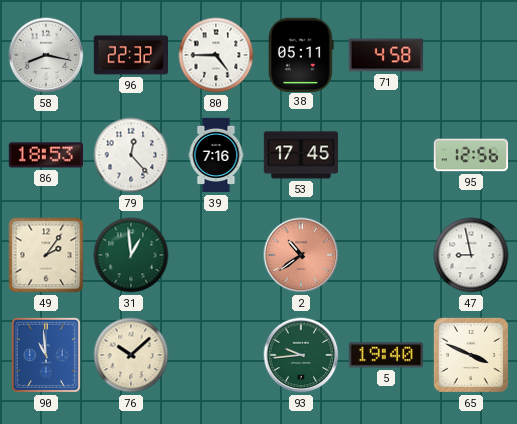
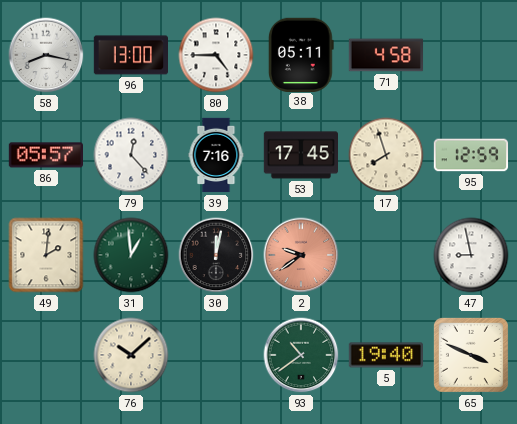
96: 22:32 -> 13:00 (130, 55)
86: 18:53 -> 05:57 (45, 155)
17: none -> 7:57 (386, 155)
95: 12:56 -> 12:59 (471, 155)
49: 2:06 -> 2:01 (46, 255)
30: none -> 12:02 (216, 255)
2: 10:39 -> 9:39 (301, 255)
90: 10:59 -> none (46, 355)
93: 9:44 -> 10:39 (301, 355)
